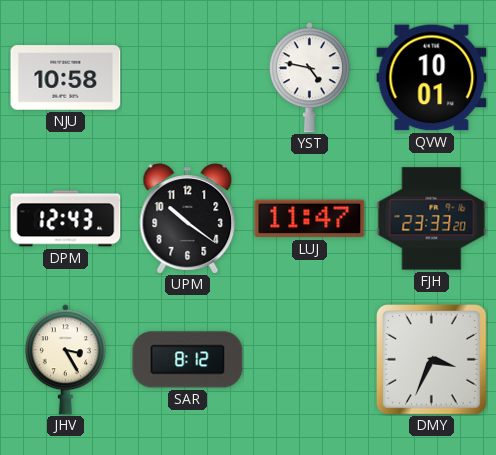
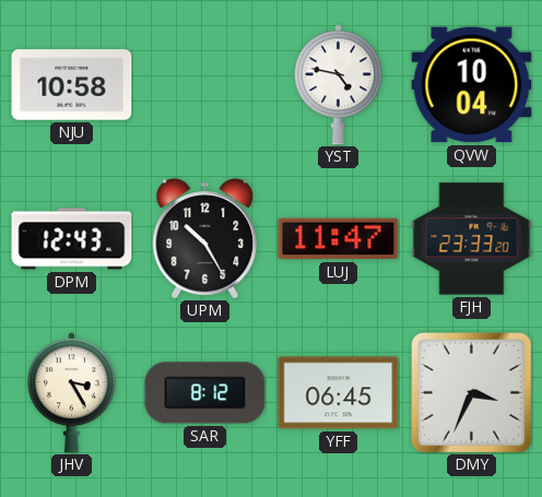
QVW: 10:01 -> 10:04 (472, 85)
UPM: 10:21 -> 10:25 (205, 239)
YFF: none -> 06:45 (339, 393)
